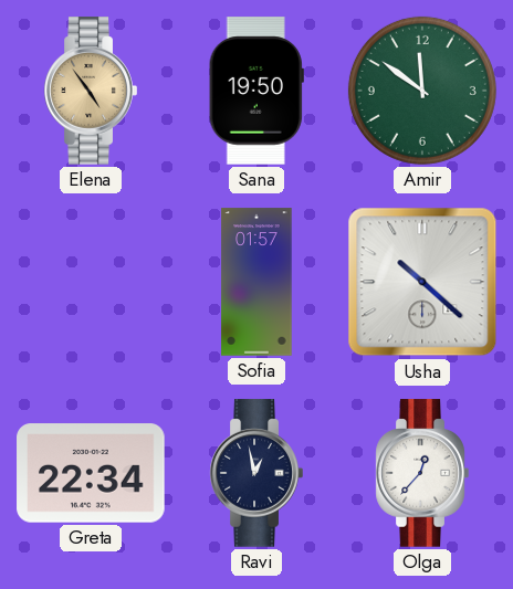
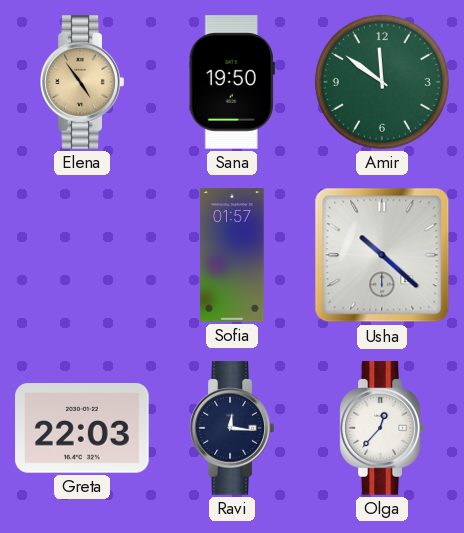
Greta: 22:34 -> 22:03 (82, 428)
Ravi: 12:58 -> 12:16 (232, 428)
